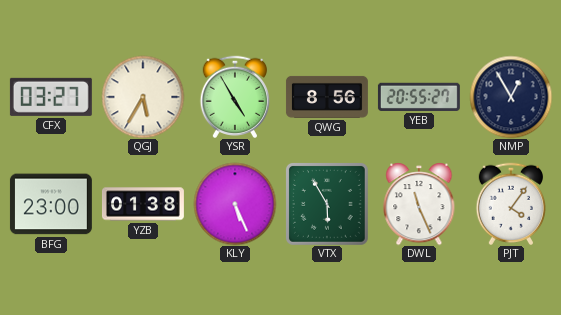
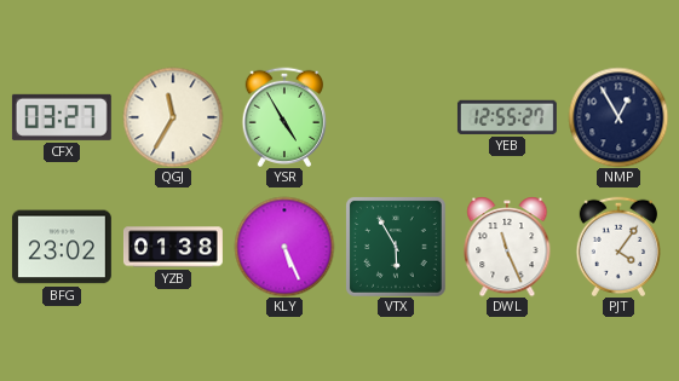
QGJ: 5:35 -> 11:35 (173, 117)
QWG: 8:56 -> none (327, 97)
YEB: 20:55 -> 12:55 (507, 117)
BFG: 23:00 -> 23:02 (62, 247)
